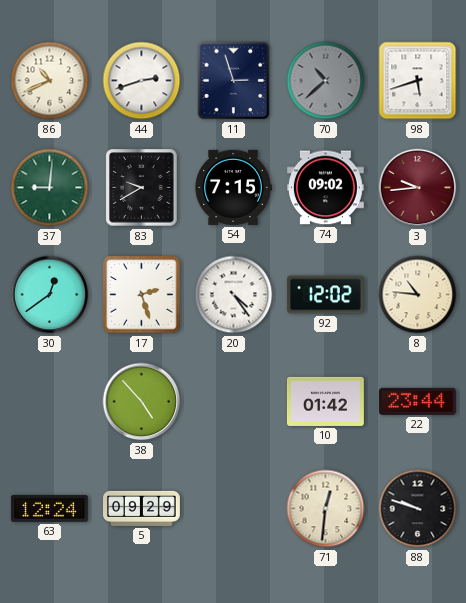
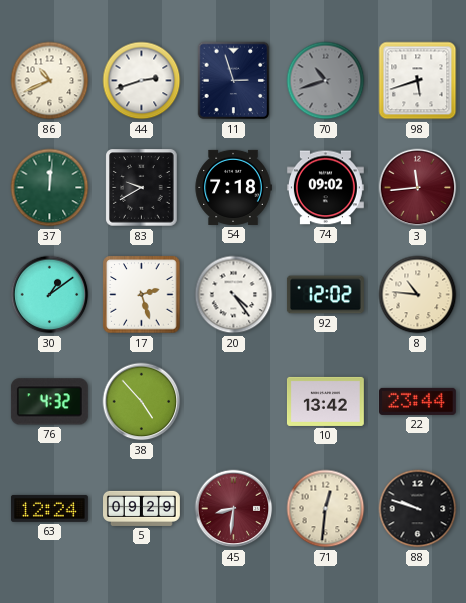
70: 10:38 -> 10:42 (326, 81)
37: 9:01 -> 12:01 (50, 188)
54: 7:15 -> 7:18 (233, 187)
3: 9:44 -> 11:44 (418, 188)
30: 12:39 -> 1:09 (50, 295)
76: none -> 4:32 (49, 402)
10: 01:42 -> 13:42 (325, 401)
45: none -> 8:31 (234, 509)
